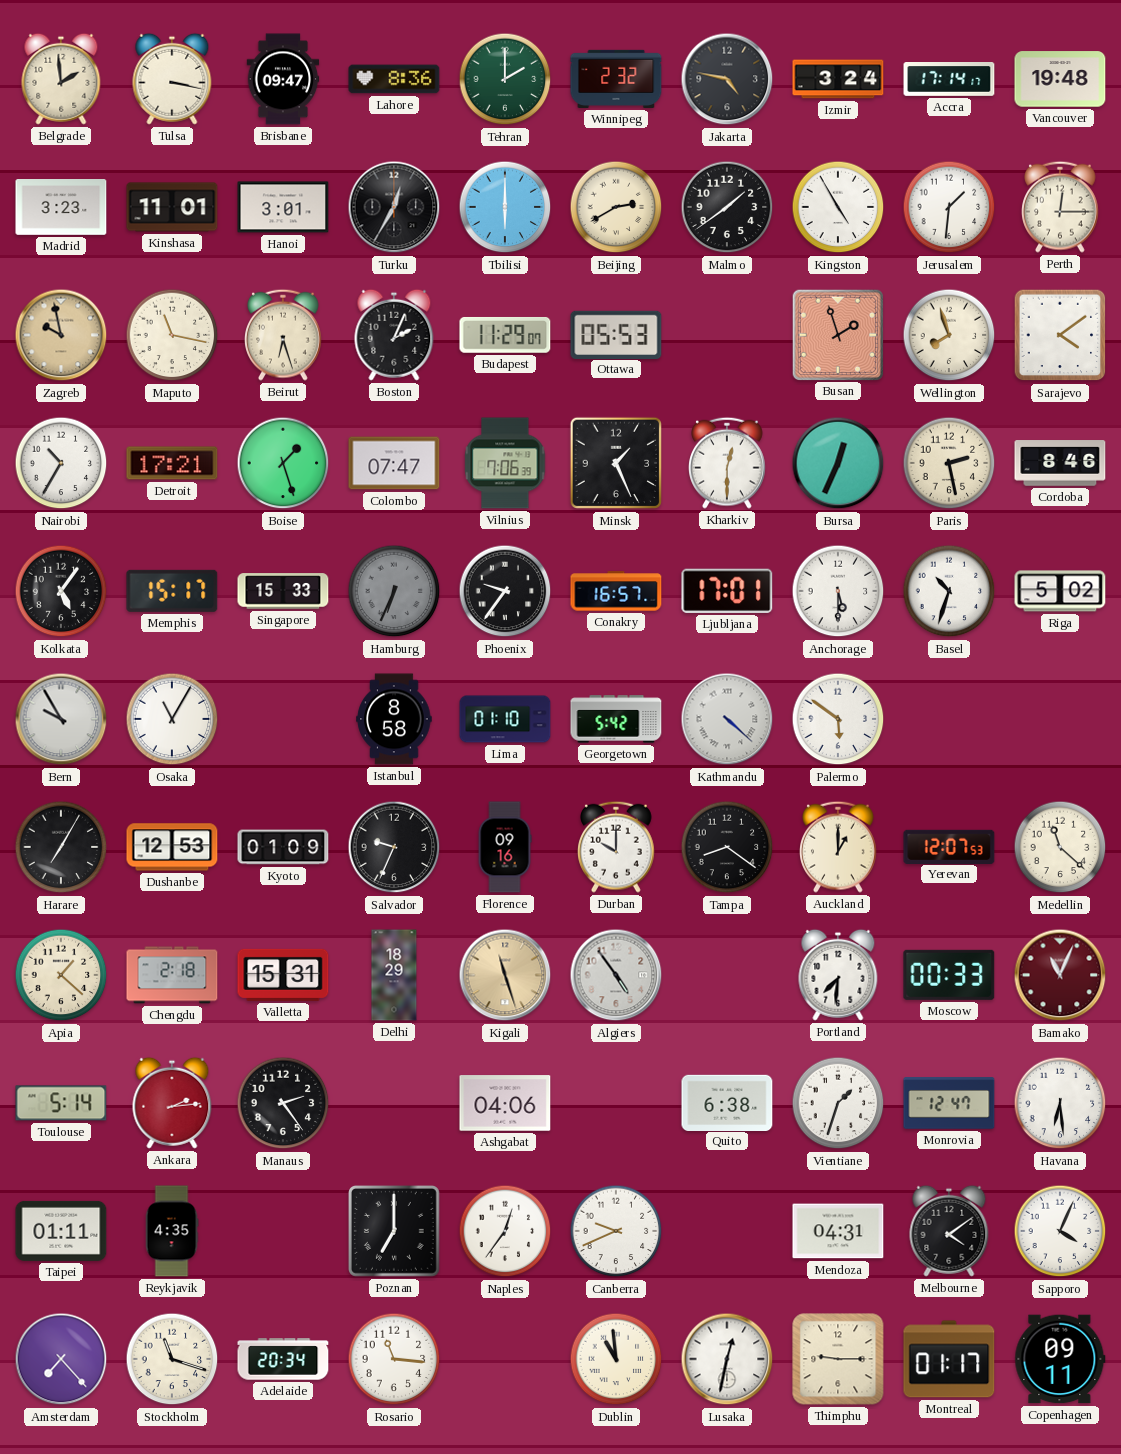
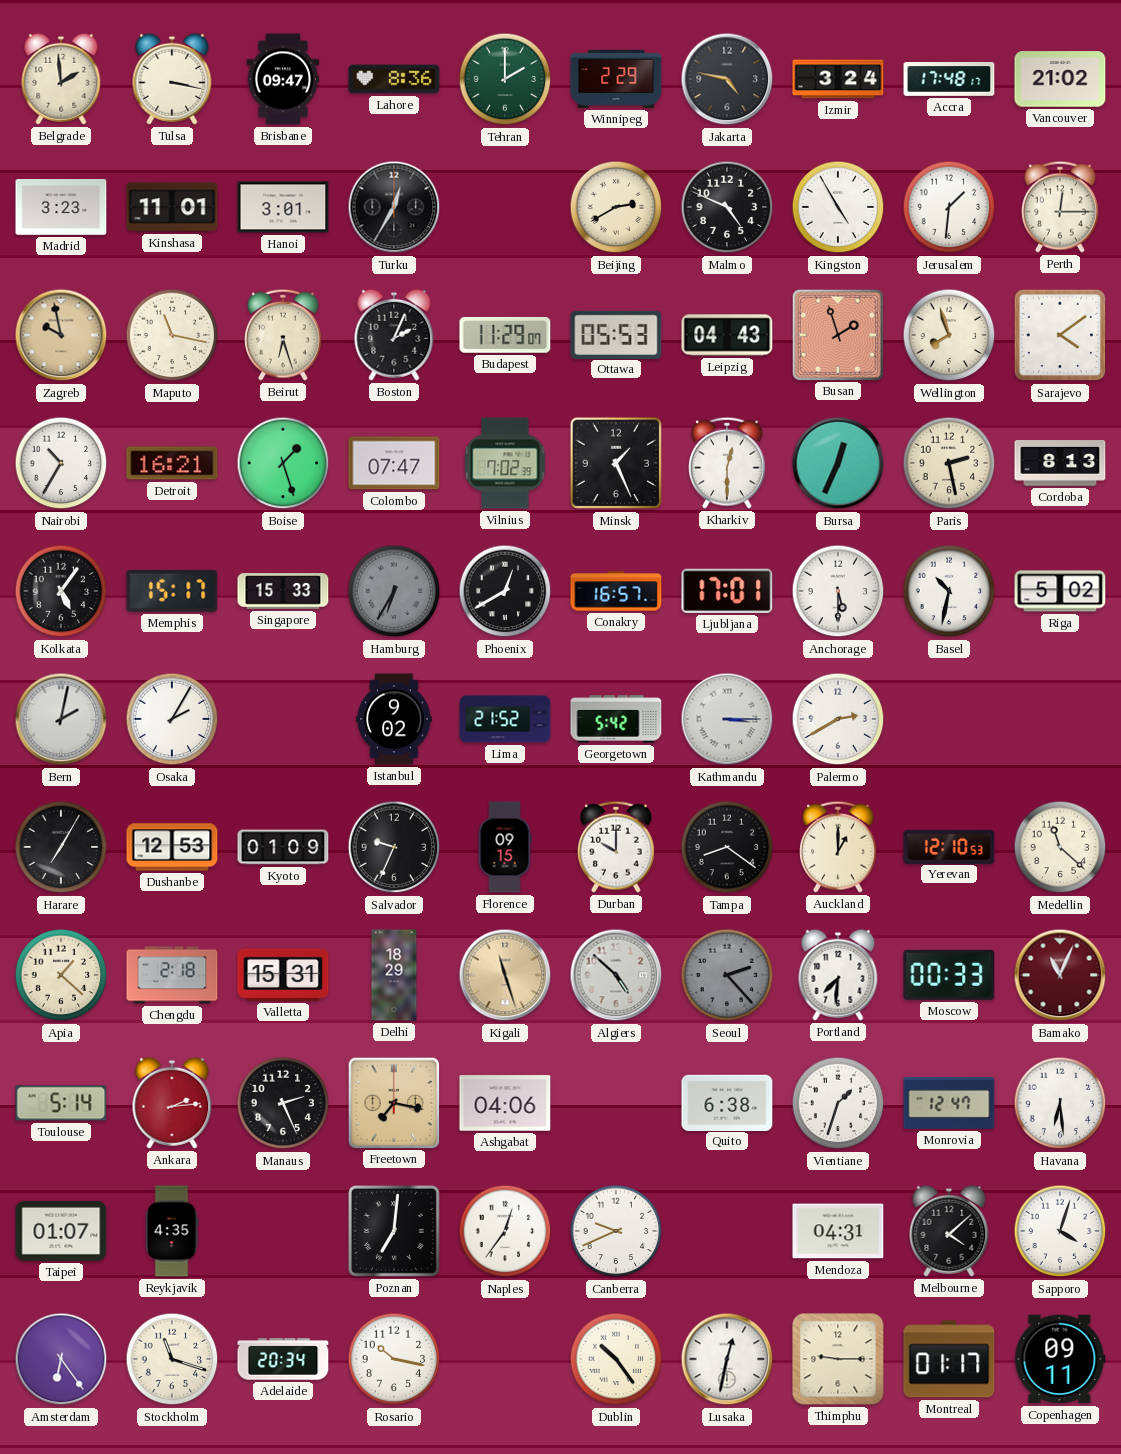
Winnipeg: 2:32 -> 2:29 (616, 79)
Accra: 17:14 -> 17:48 (949, 80)
Vancouver: 19:48 -> 21:02 (1060, 79)
Tbilisi: 6:00 -> none (505, 207)
Malmo: 1:39 -> 4:49 (727, 207)
Leipzig: none -> 04:43 (727, 335)
Detroit: 17:21 -> 16:21 (172, 463)
Vilnius: 7:06 -> 7:02 (505, 463)
Cordoba: 8:46 -> 8:13 (1060, 463)
Hamburg: 6:34 -> 6:35 (394, 591)
Phoenix: 9:36 -> 12:40 (505, 591)
Basel: 10:33 -> 10:32 (949, 591)
Bern: 9:55 -> 2:02 (61, 719)
Osaka: 11:05 -> 2:05 (172, 719)
Istanbul: 8:58 -> 9:02 (394, 719)
Lima: 01:10 -> 21:52 (505, 719)
Kathmandu: 4:22 -> 3:15 (727, 719)
Palermo: 5:51 -> 2:40 (838, 719)
Florence: 09:16 -> 09:15 (505, 847)
Yerevan: 12:07 -> 12:10 (949, 846)
Algiers: 4:54 -> 4:52 (616, 975)
Seoul: none -> 2:23 (727, 975)
Manaus: 2:24 -> 2:26 (283, 1103)
Freetown: none -> 7:17 (393, 1102)
Taipei: 01:11 -> 01:07 (61, 1231)
Poznan: 7:00 -> 7:01 (395, 1232)
Melbourne: 4:09 -> 4:08 (949, 1231)
Sapporo: 4:04 -> 4:03 (1060, 1231)
Amsterdam: 7:23 -> 6:24 (61, 1359)
Rosario: 11:16 -> 10:17 (394, 1359)
Dublin: 10:59 -> 10:24 (616, 1359)
